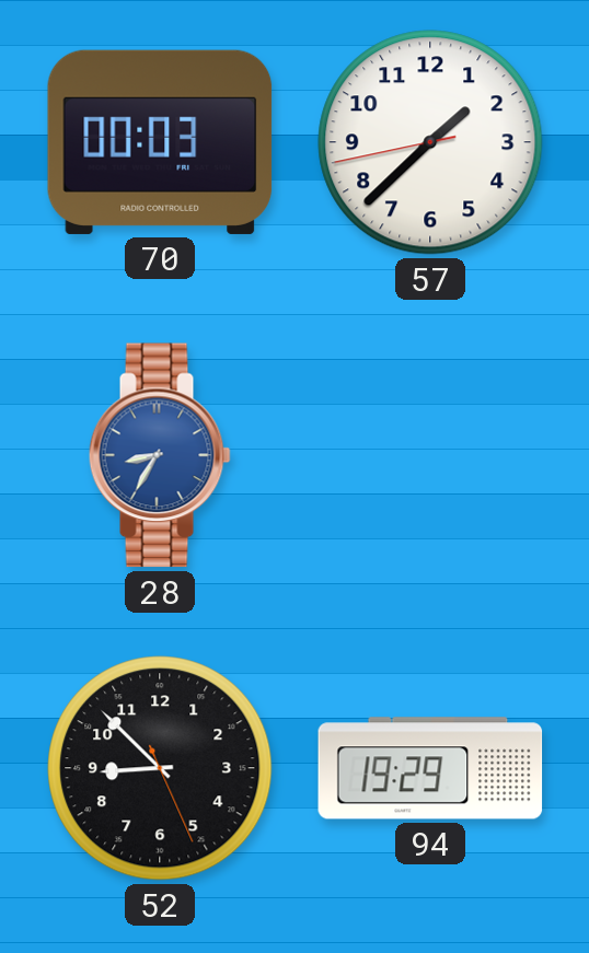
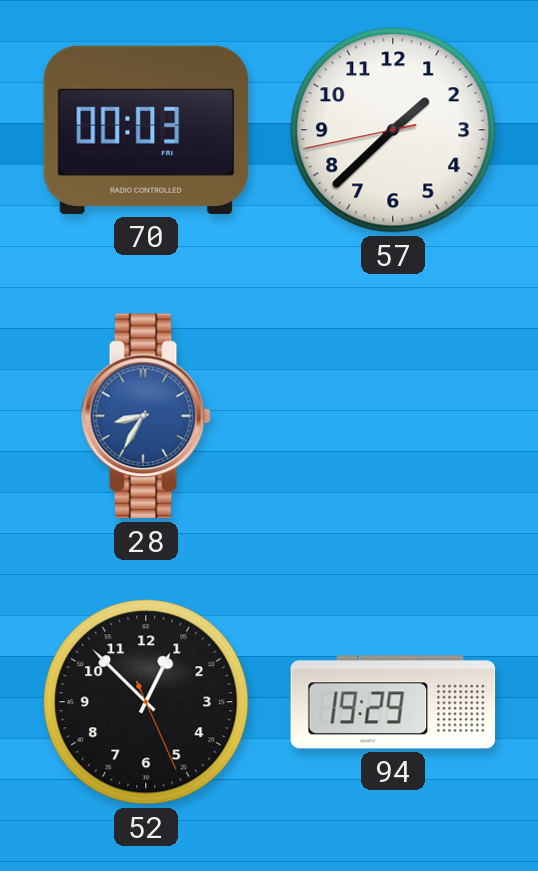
52: 8:52 -> 12:52 (146, 702)
